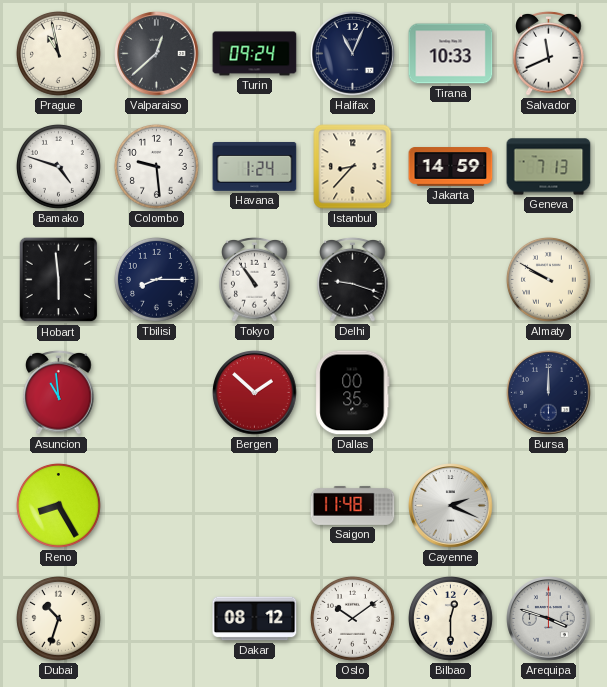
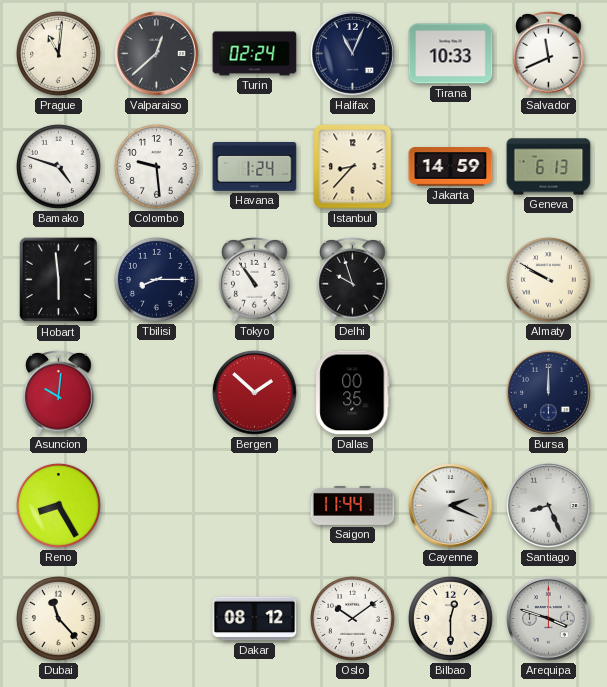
Prague: 10:58 -> 11:01 (58, 53)
Turin: 09:24 -> 02:24 (255, 54)
Geneva: 7:13 -> 6:13 (549, 167)
Delhi: 9:18 -> 9:57 (353, 280)
Asuncion: 10:59 -> 10:01 (59, 393)
Saigon: 11:48 -> 11:44 (353, 505)
Santiago: none -> 8:26 (549, 506)
Dubai: 10:33 -> 11:23 (58, 618)
